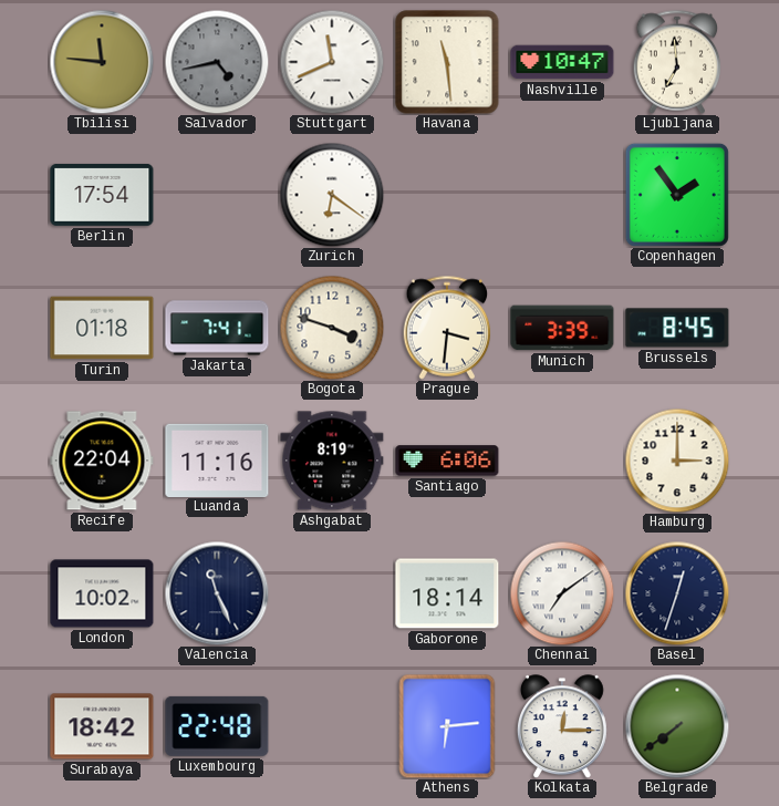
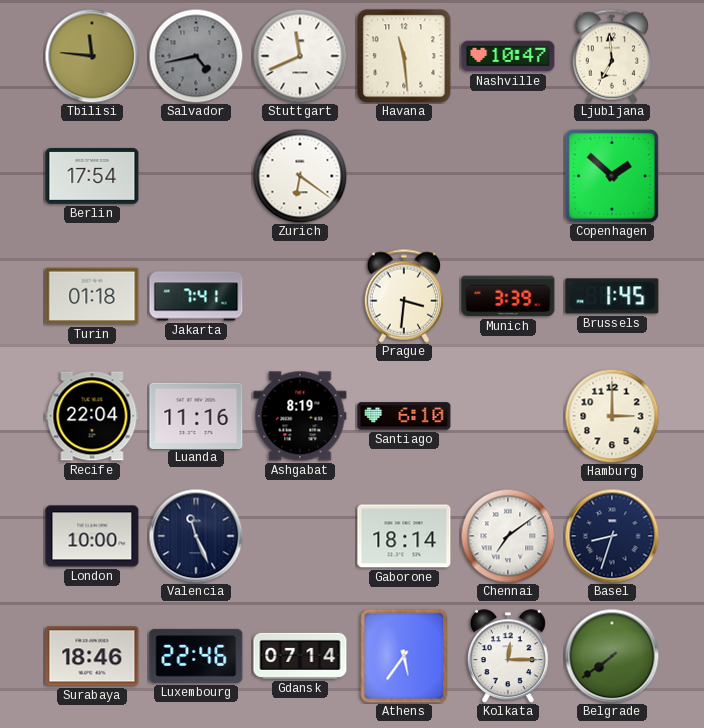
Copenhagen: 1:54 -> 1:52 (612, 176)
Bogota: 3:48 -> none (332, 328)
Brussels: 8:45 -> 1:45 (612, 296)
Santiago: 6:06 -> 6:10 (404, 416)
London: 10:02 -> 10:00 (92, 536)
Basel: 12:33 -> 8:33 (612, 536)
Surabaya: 18:42 -> 18:46 (92, 656)
Luxembourg: 22:48 -> 22:46 (196, 656)
Gdansk: none -> 07:14 (300, 656)
Athens: 6:14 -> 5:36 (404, 656)
